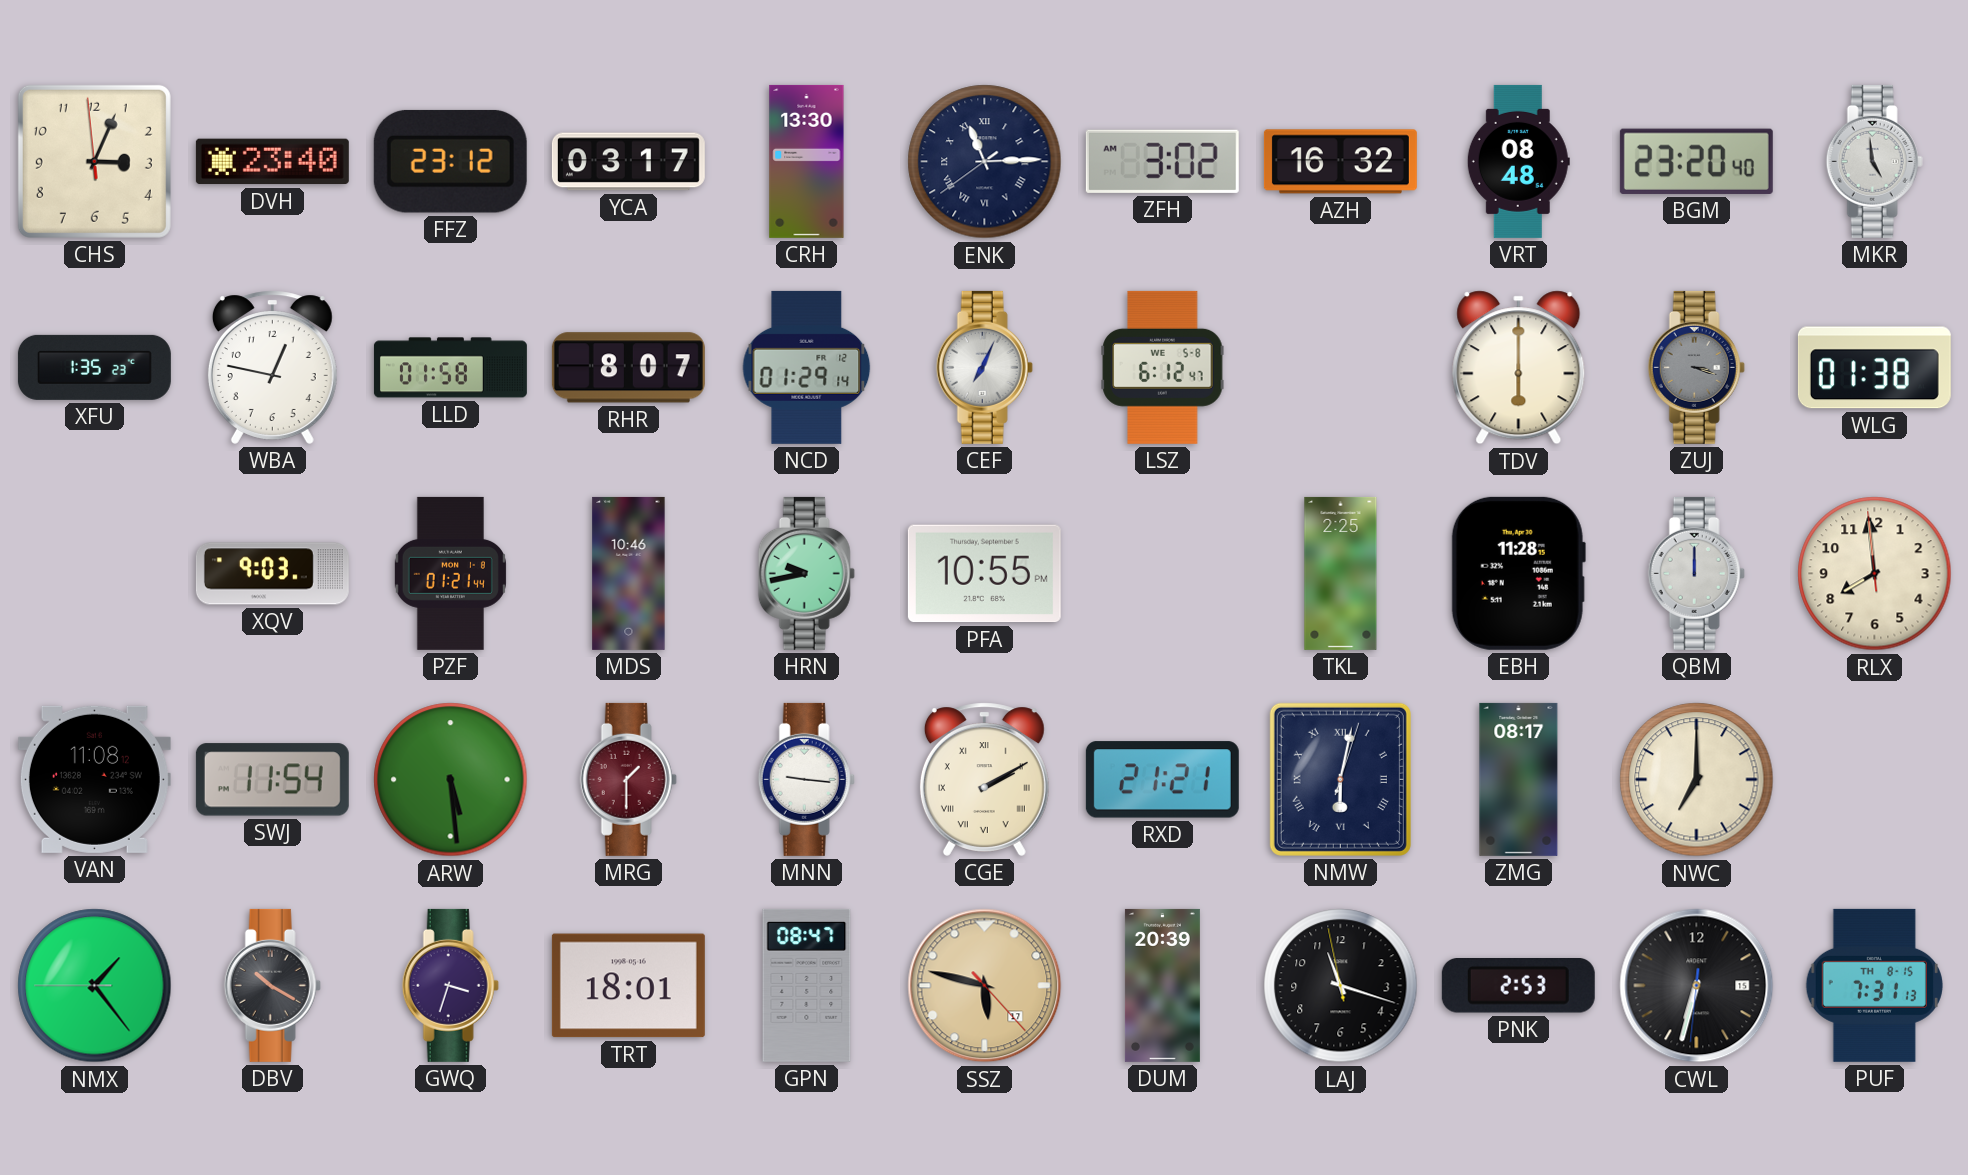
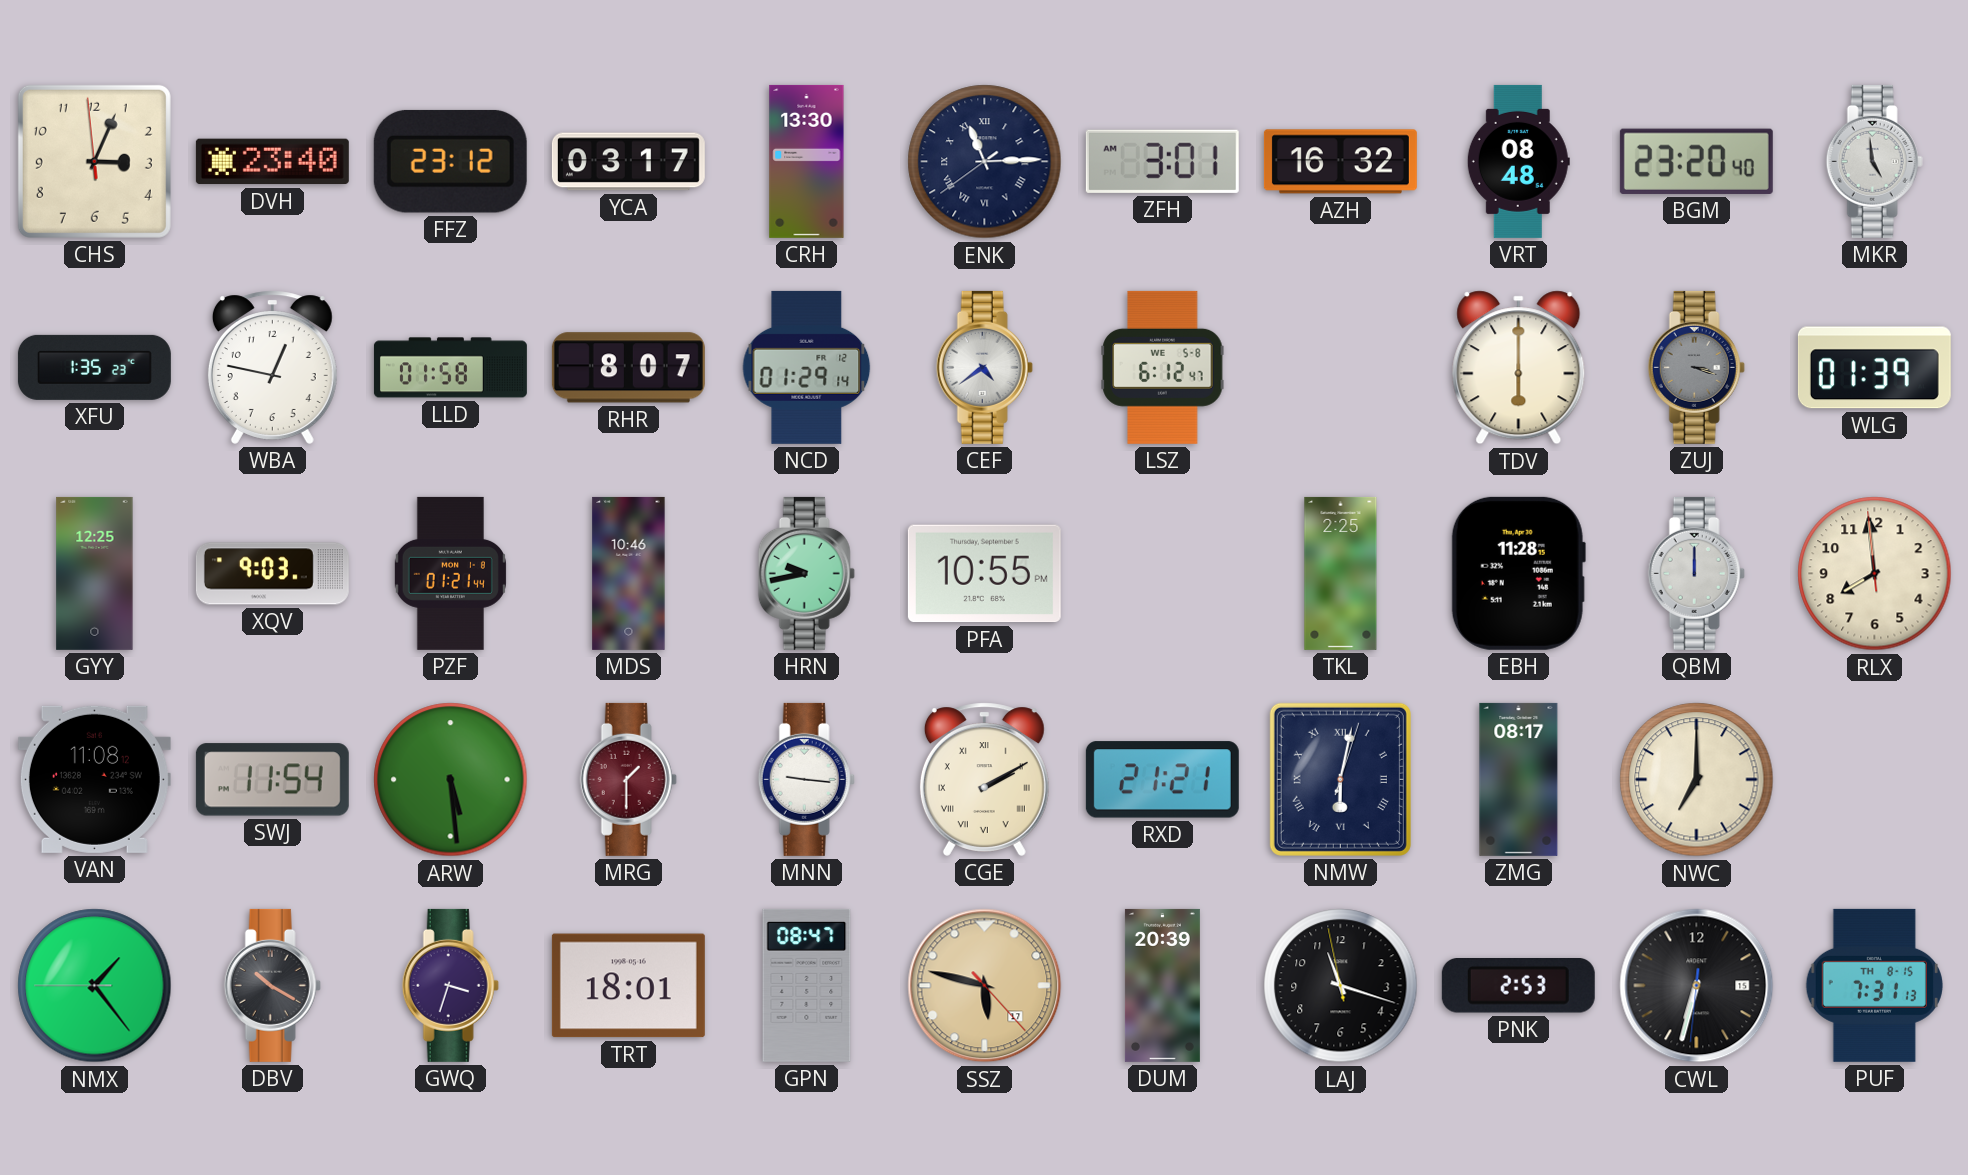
ZFH: 3:02 -> 3:01 (1162, 161)
CEF: 7:04 -> 4:39 (984, 367)
WLG: 01:38 -> 01:39 (1874, 368)
GYY: none -> 12:25 (95, 573)
